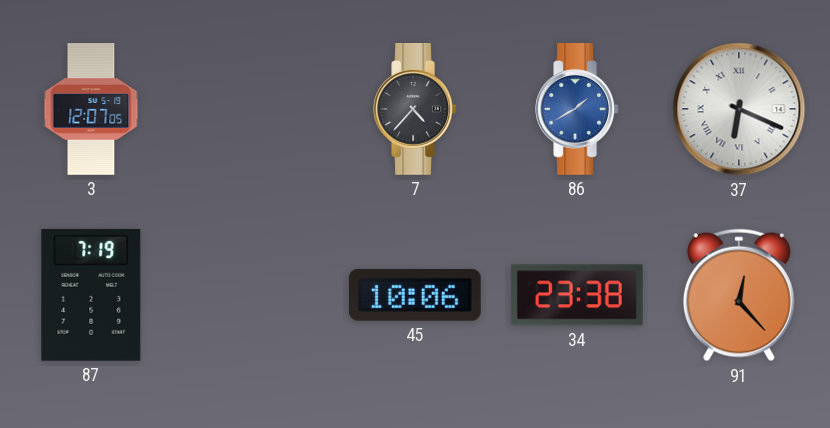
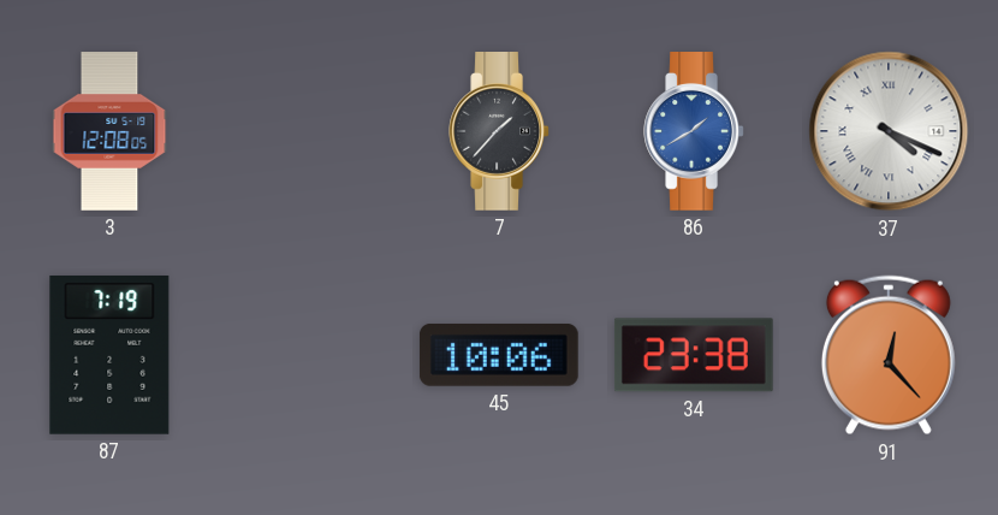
3: 12:07 -> 12:08 (109, 131)
7: 4:37 -> 1:37 (499, 132)
37: 6:19 -> 4:19 (889, 131)
